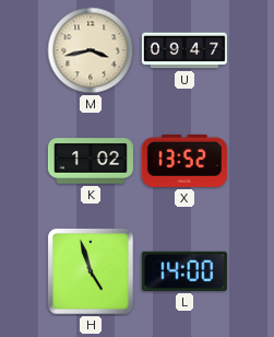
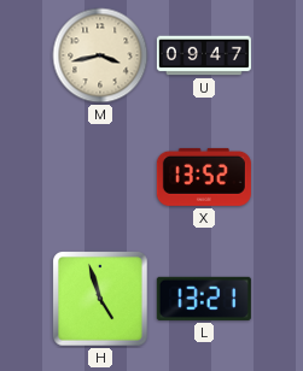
K: 1:02 -> none (91, 161)
L: 14:00 -> 13:21 (204, 299)
